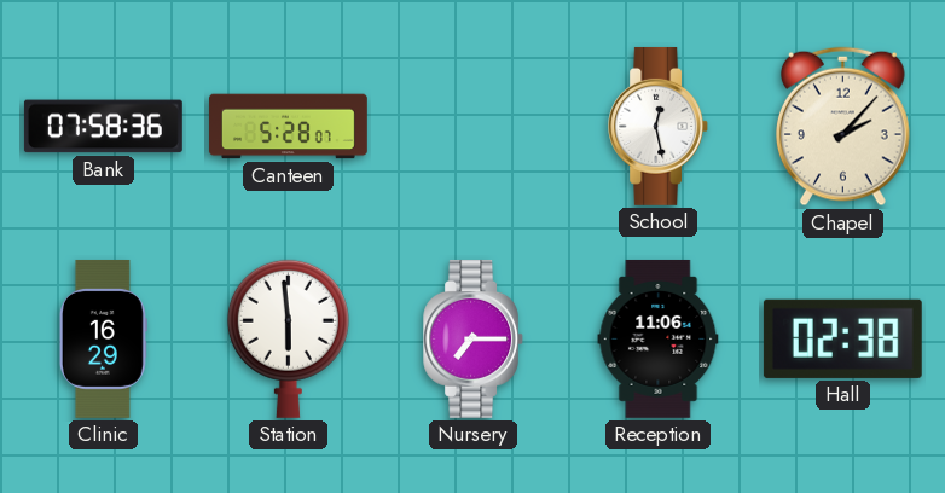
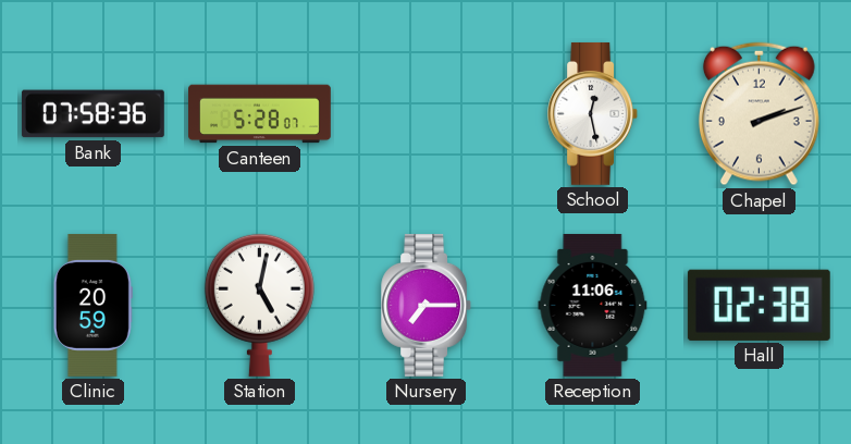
Chapel: 2:07 -> 2:12 (758, 114)
Clinic: 16:29 -> 20:59 (92, 305)
Station: 5:59 -> 5:02 (259, 305)
